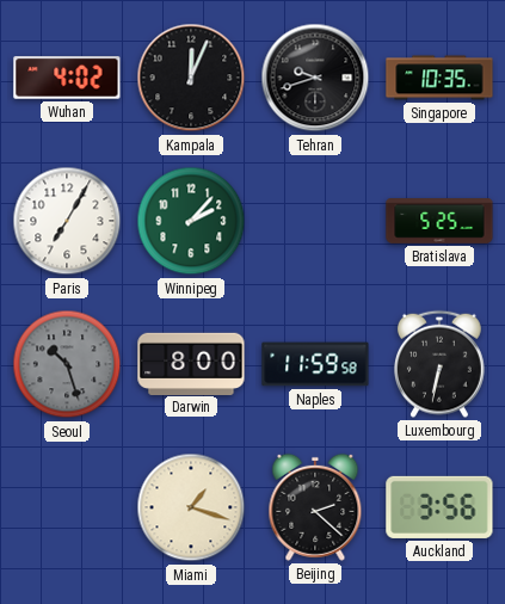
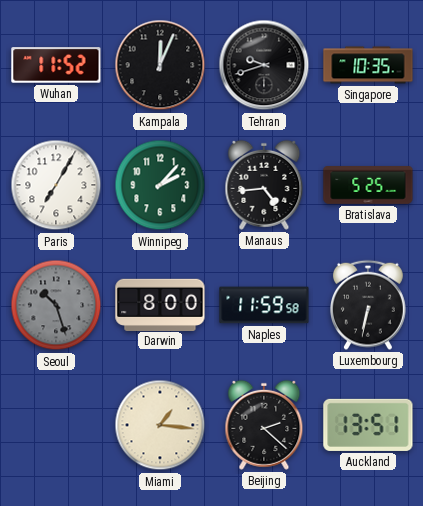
Wuhan: 4:02 -> 11:52 (56, 65)
Manaus: none -> 4:44 (264, 185)
Miami: 1:18 -> 1:16 (160, 425)
Auckland: 3:56 -> 13:51 (368, 425)
